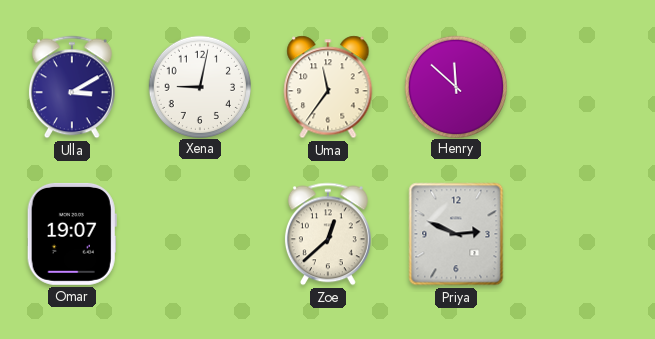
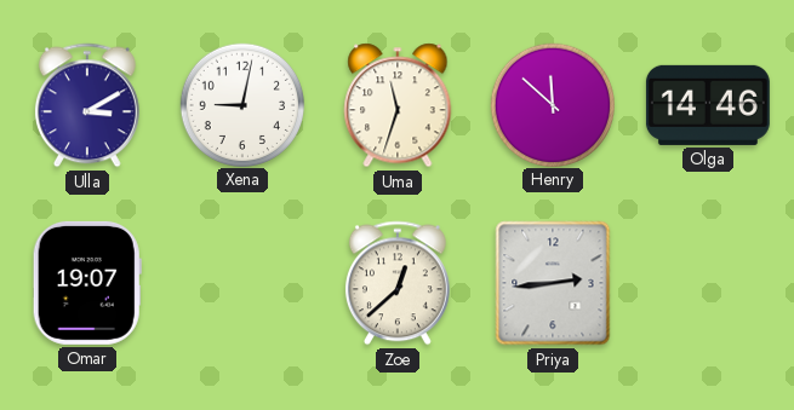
Uma: 11:36 -> 11:33 (398, 105)
Olga: none -> 14:46 (708, 105)
Priya: 2:49 -> 2:44 (553, 283)
